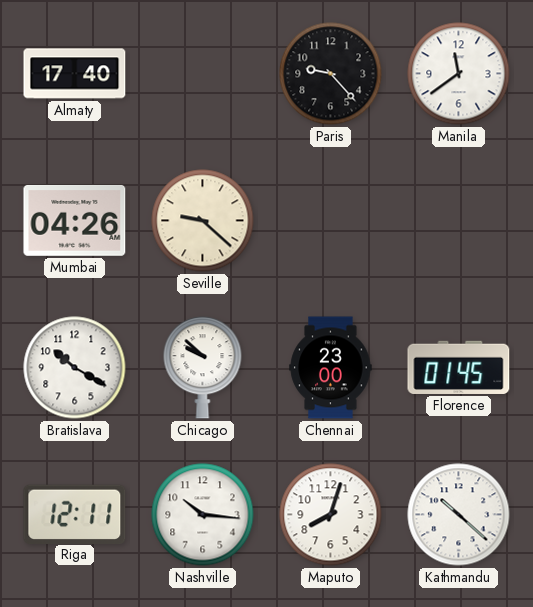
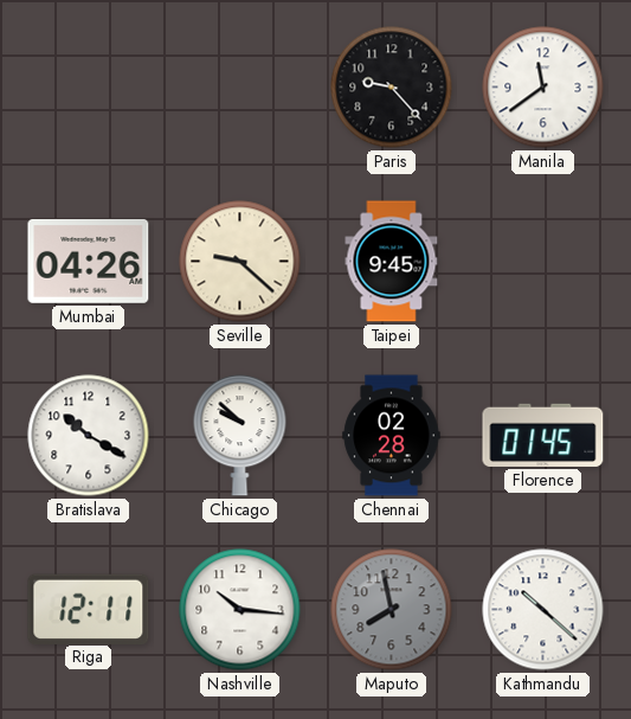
Almaty: 17:40 -> none (75, 74)
Taipei: none -> 9:45 (392, 262)
Chennai: 23:00 -> 02:28 (392, 436)
Maputo: 8:03 -> 7:58 (392, 610)
Maputo dial: white -> grey (392, 610)
